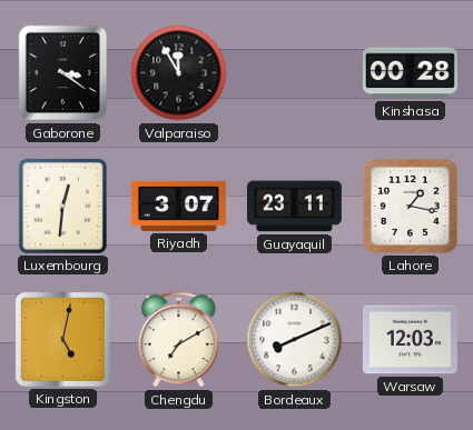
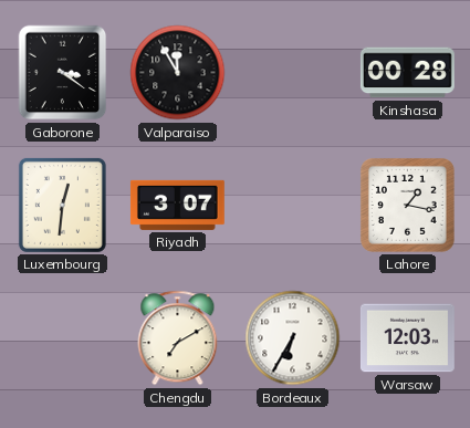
Guayaquil: 23:11 -> none (294, 207)
Kingston: 5:02 -> none (62, 339)
Bordeaux: 8:11 -> 6:35 (293, 338)
